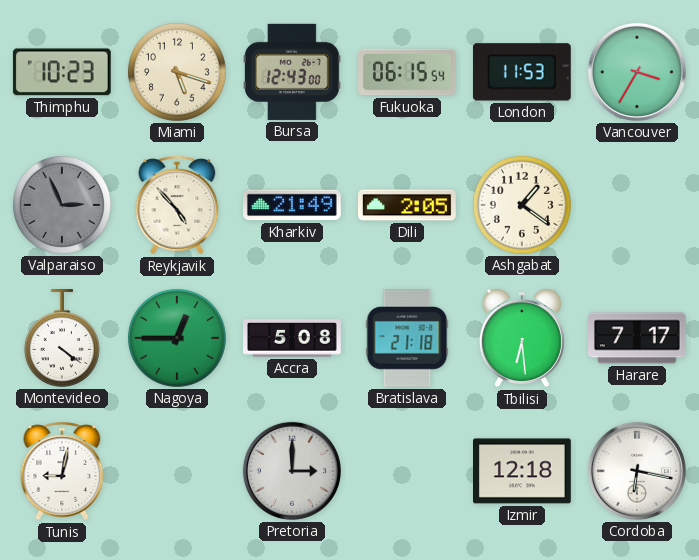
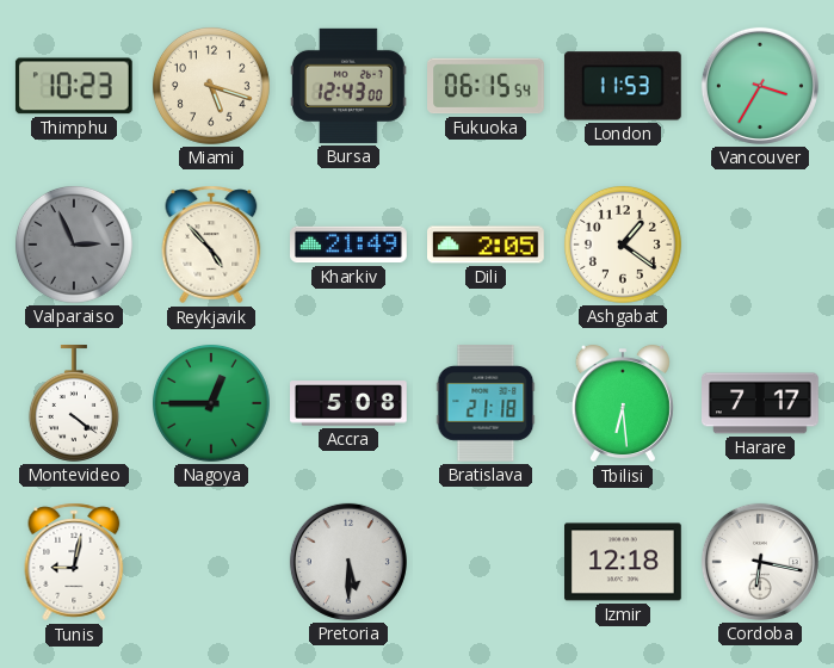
Pretoria: 3:00 -> 5:30 (348, 562)
